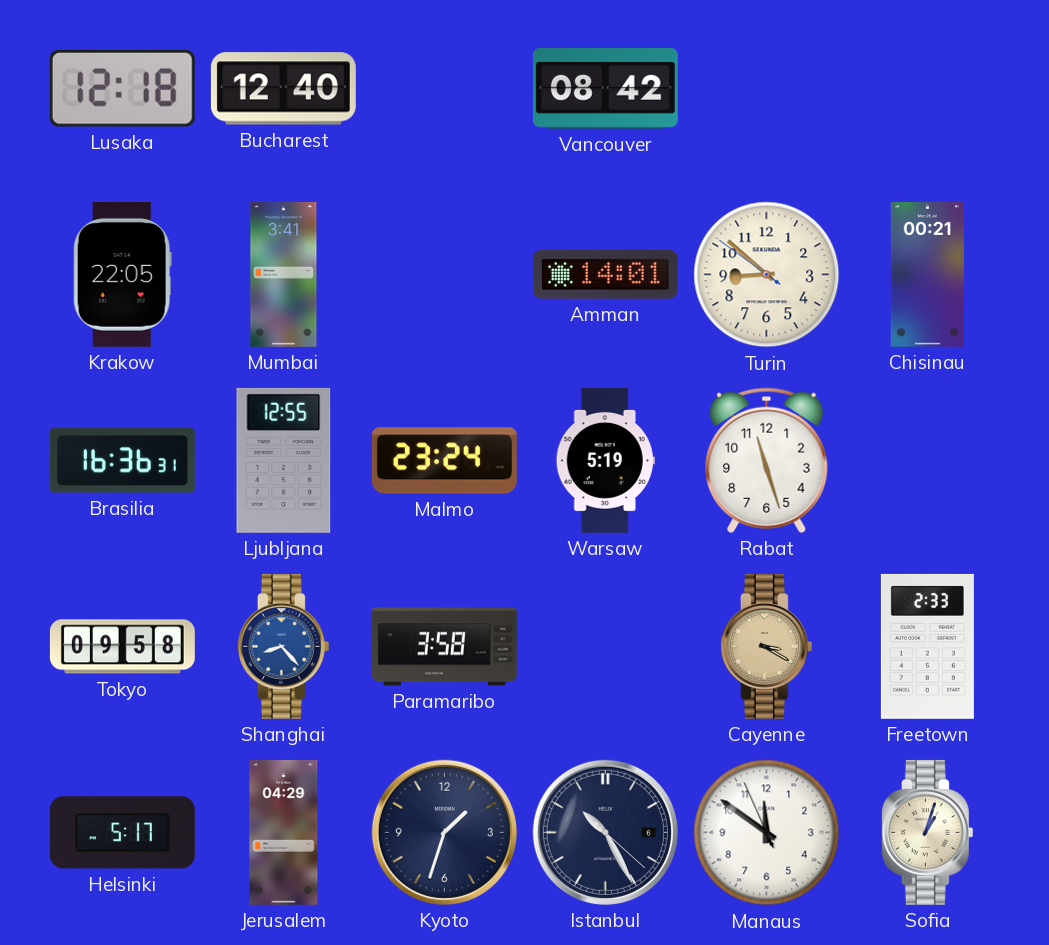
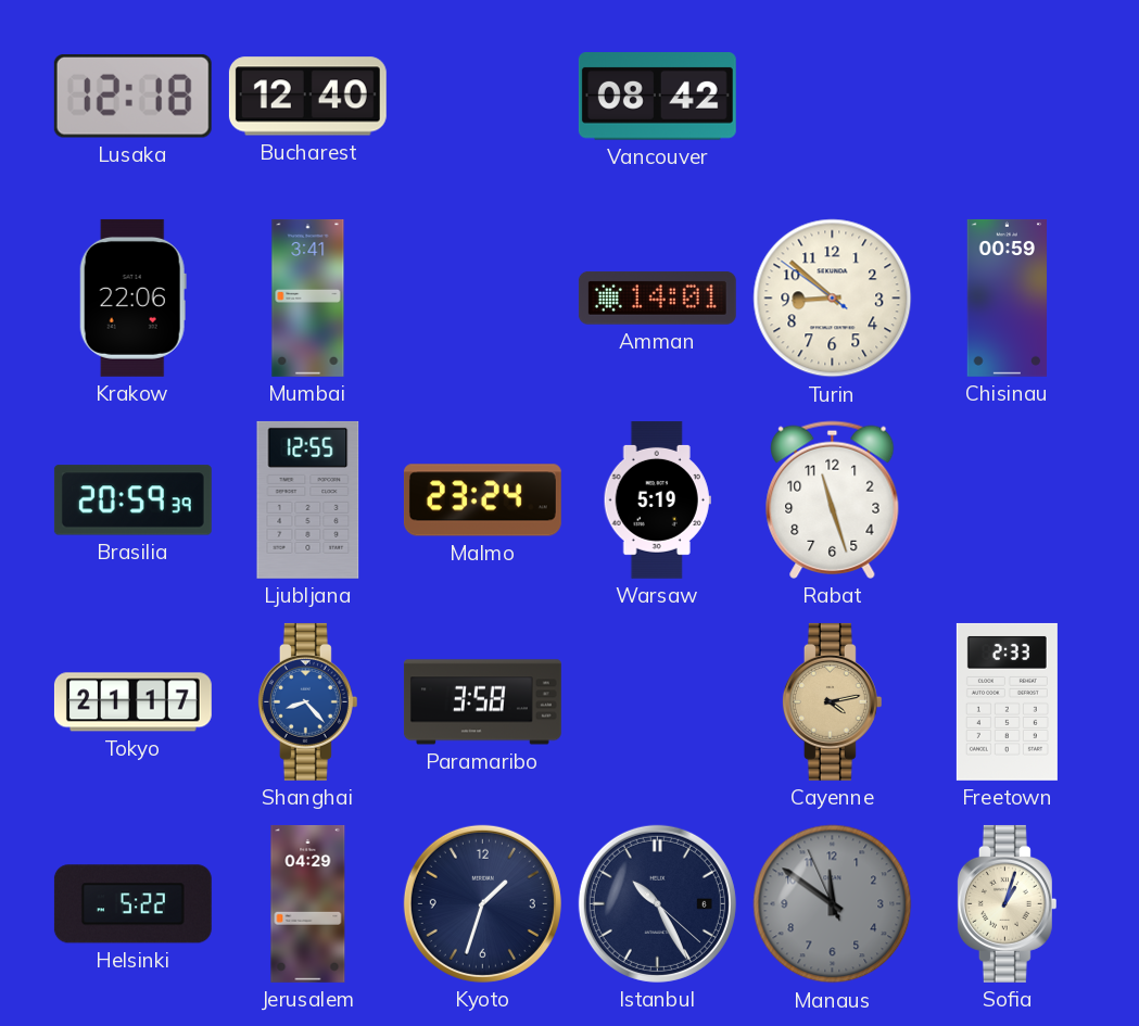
Krakow: 22:05 -> 22:06 (132, 297)
Chisinau: 00:21 -> 00:59 (1008, 297)
Brasilia: 16:36 -> 20:59 (132, 501)
Tokyo: 09:58 -> 21:17 (132, 702)
Cayenne: 3:20 -> 4:13 (832, 701)
Helsinki: 5:17 -> 5:22 (132, 904)
Manaus dial: white -> grey (833, 904)
